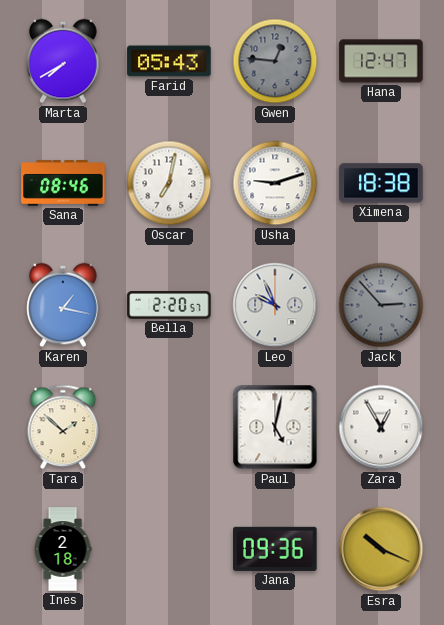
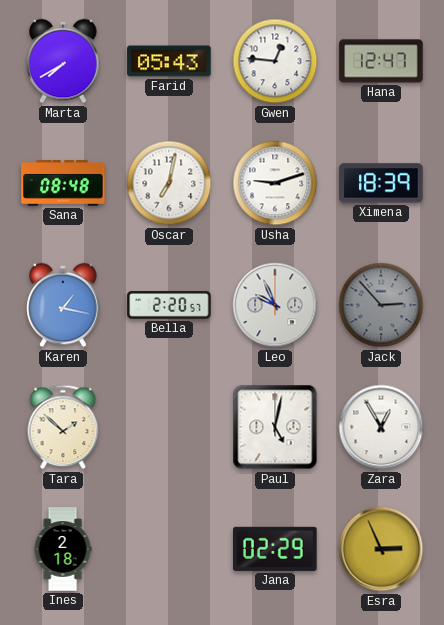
Gwen dial: grey -> white (275, 61)
Sana: 08:46 -> 08:48 (63, 183)
Ximena: 18:38 -> 18:39 (381, 183)
Jana: 09:36 -> 02:29 (275, 549)
Esra: 10:19 -> 2:56 (381, 549)
